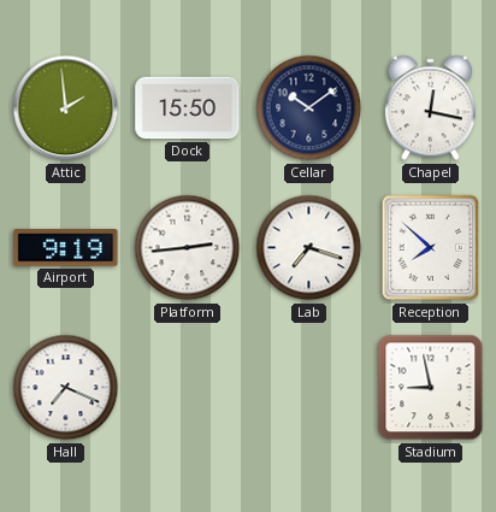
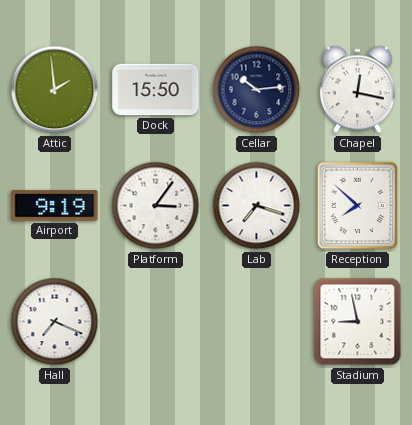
Cellar: 10:09 -> 10:14 (257, 90)
Platform: 2:44 -> 3:06 (156, 206)
